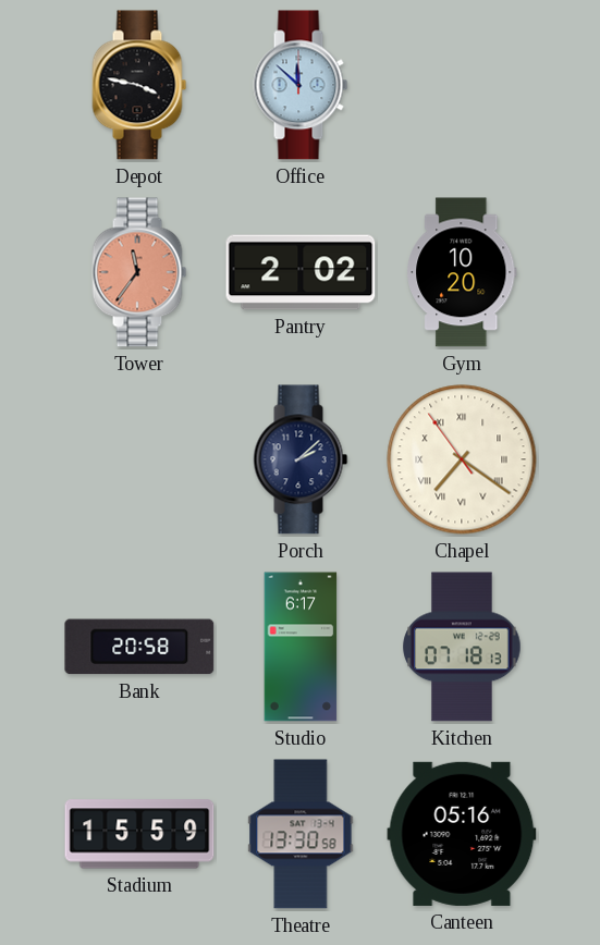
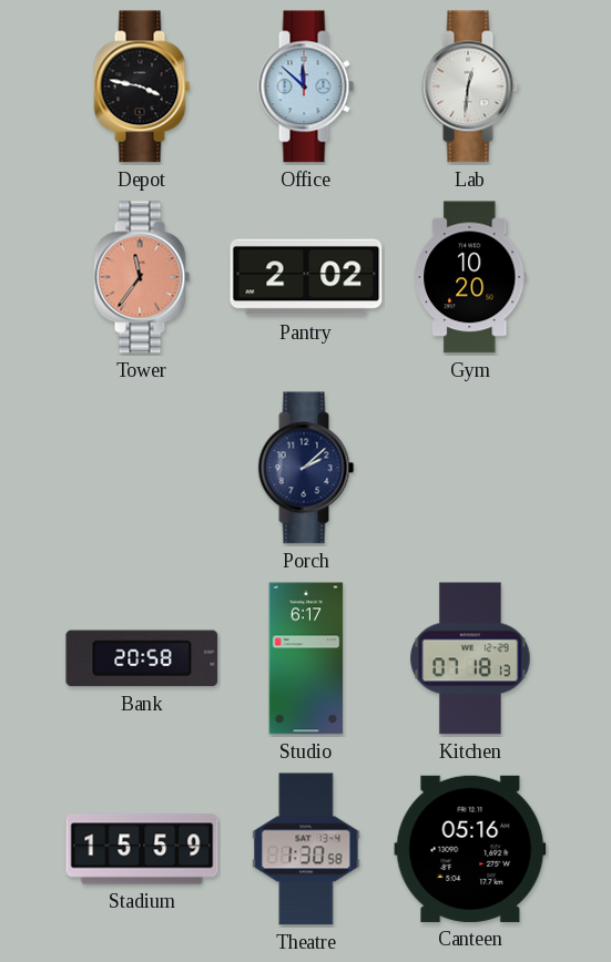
Lab: none -> 12:31 (470, 86)
Chapel: 7:20 -> none (462, 459)
Theatre: 13:30 -> 1:30 (306, 849)
